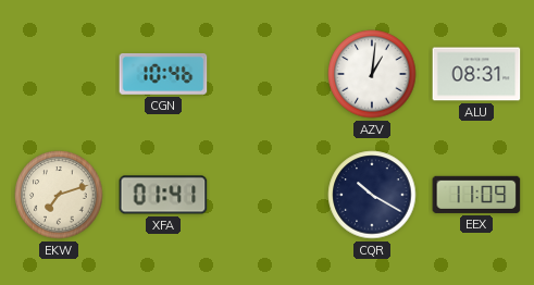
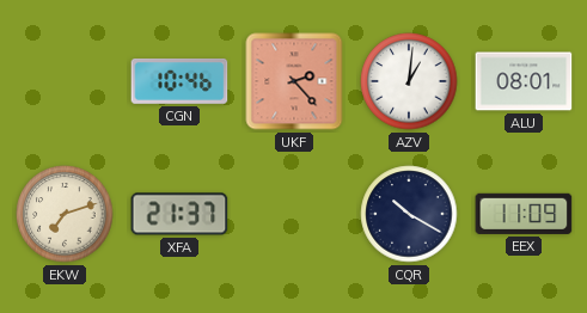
UKF: none -> 2:23 (294, 81)
ALU: 08:31 -> 08:01 (524, 81)
XFA: 01:41 -> 21:37 (179, 214)
